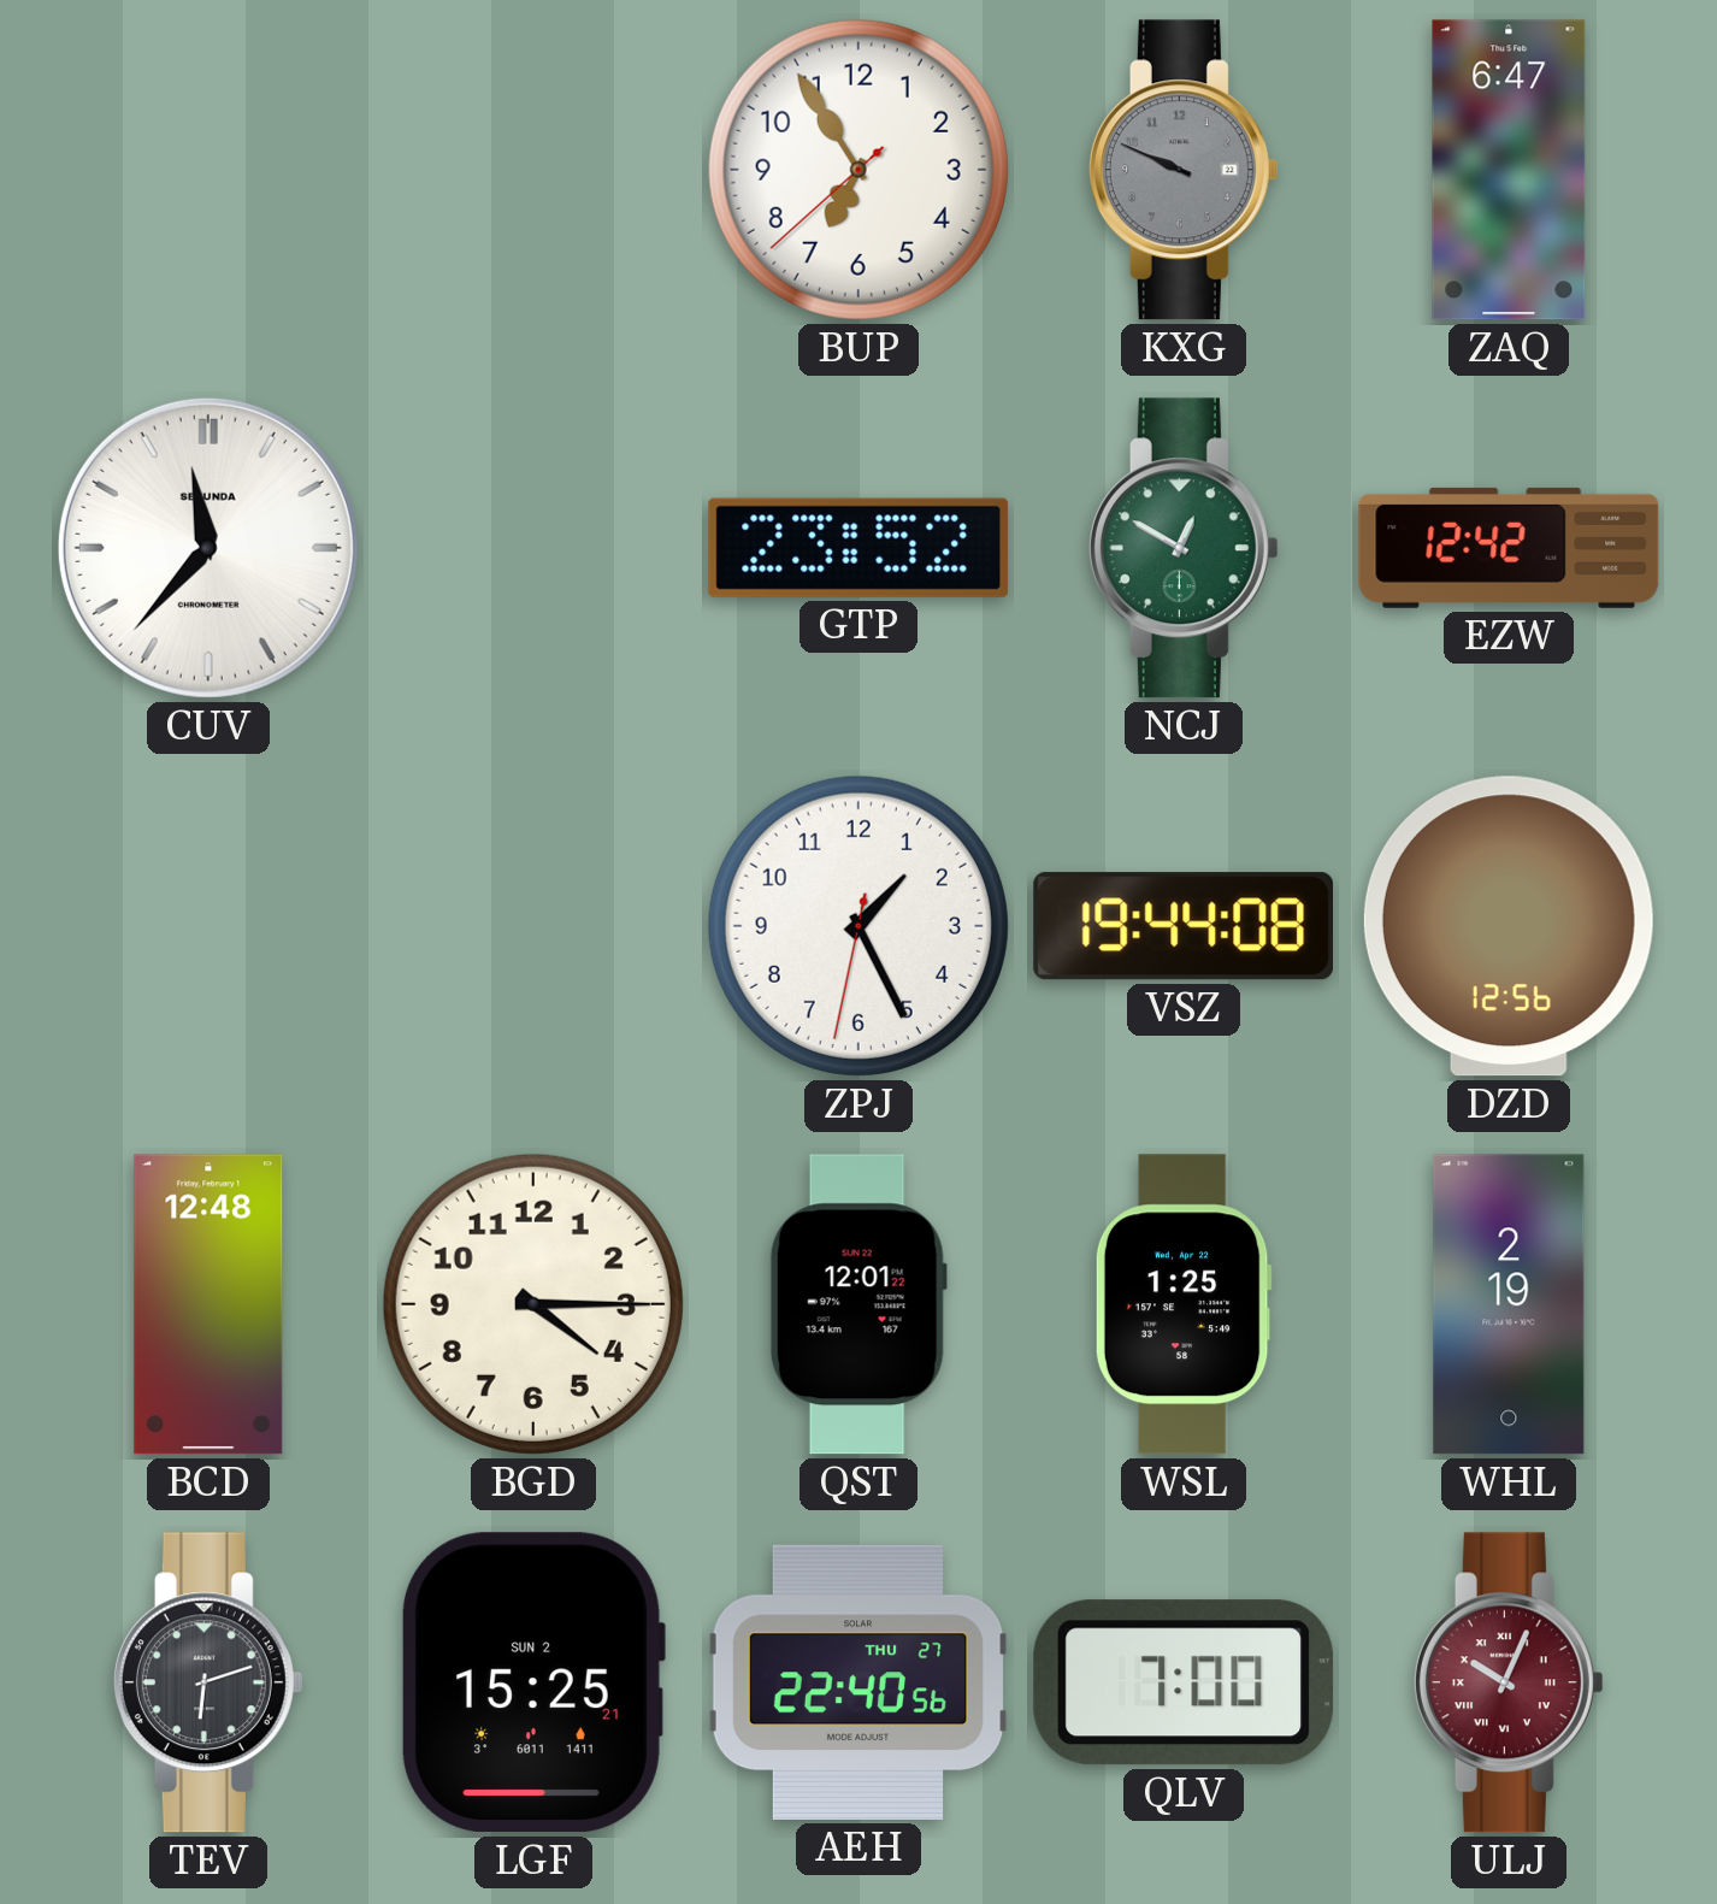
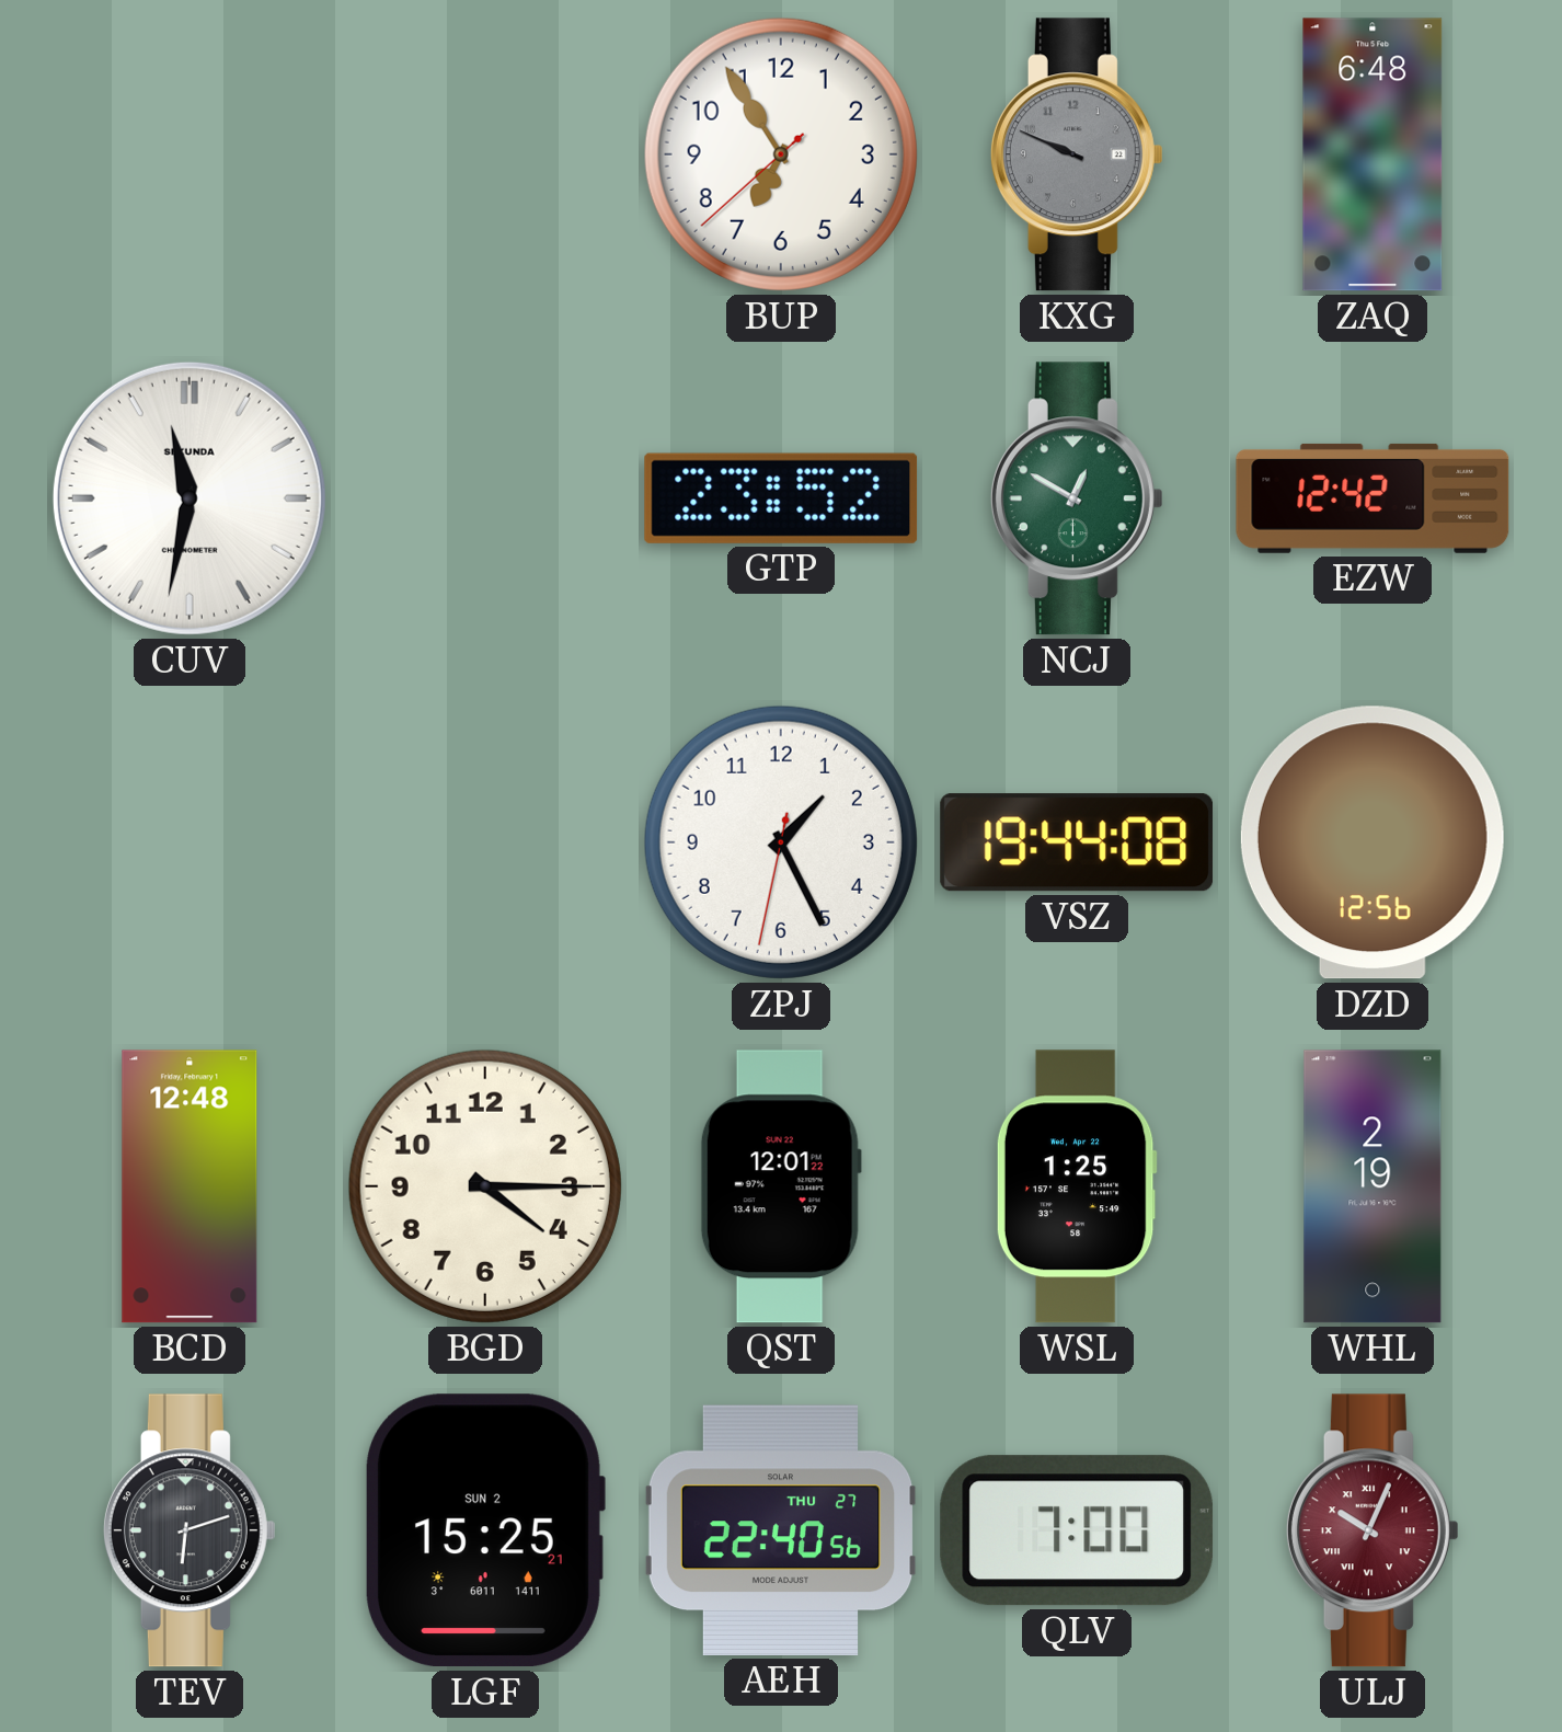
ZAQ: 6:47 -> 6:48 (1373, 154)
CUV: 11:37 -> 11:32 (189, 498)
